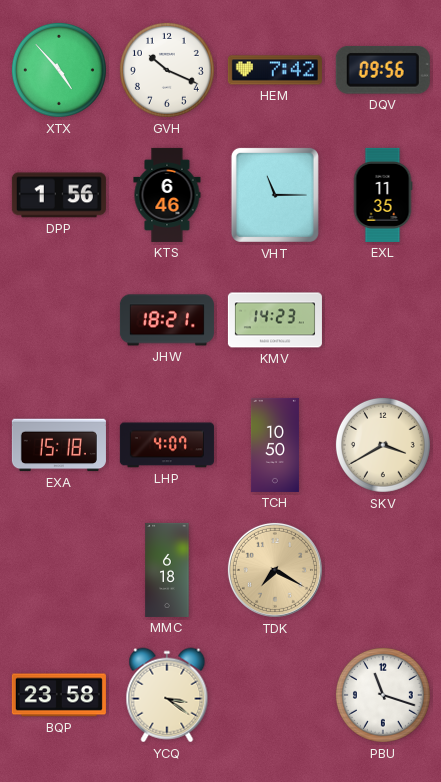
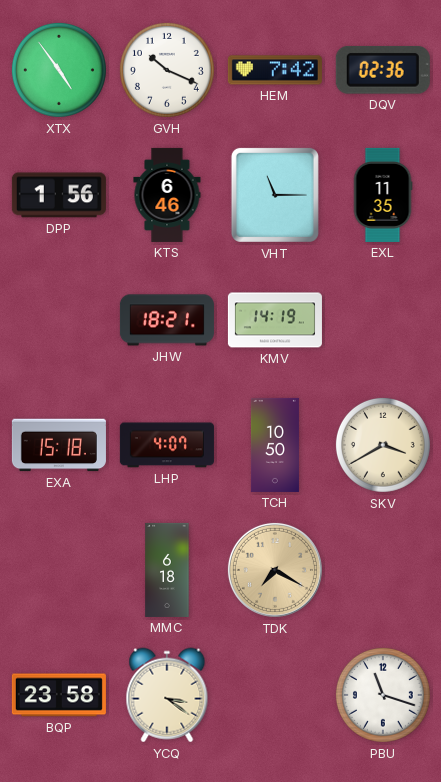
XTX: 4:53 -> 4:54 (59, 70)
DQV: 09:56 -> 02:36 (383, 70)
KMV: 14:23 -> 14:19 (275, 320)
